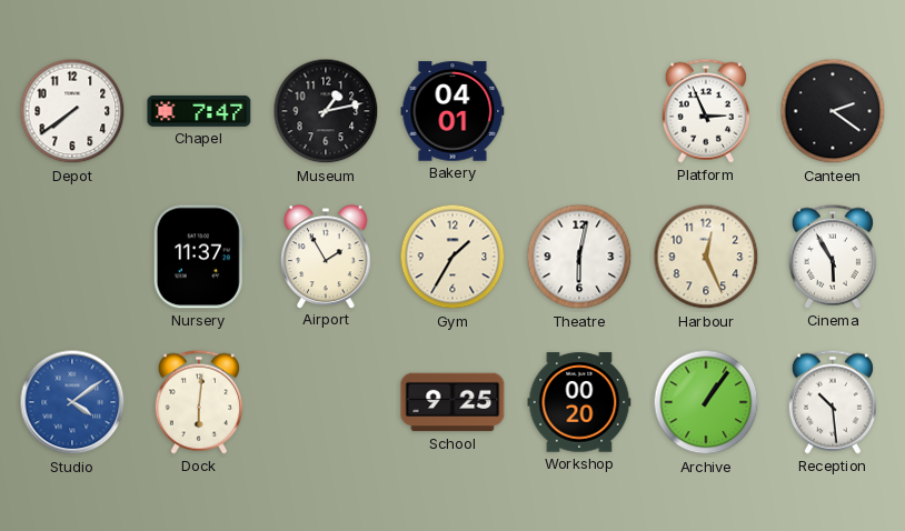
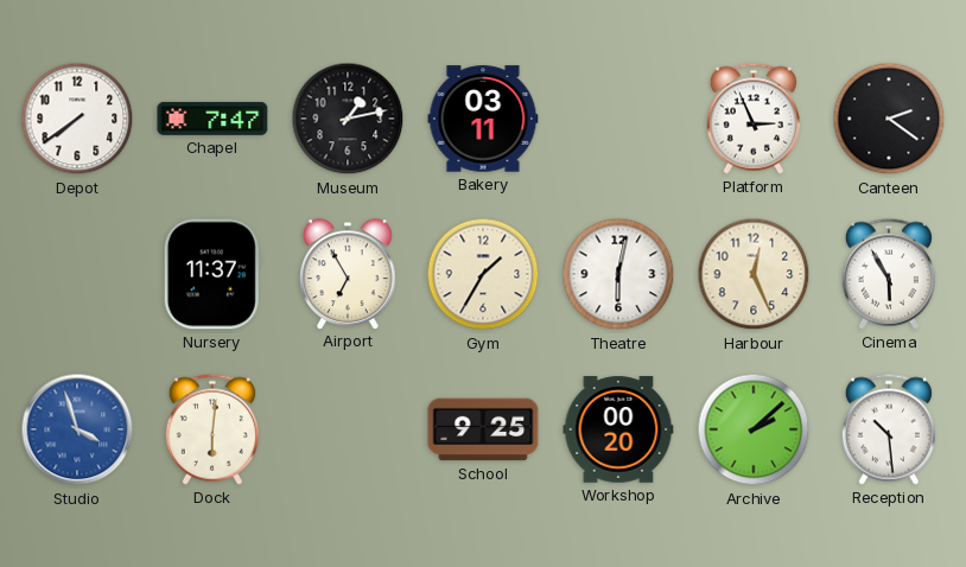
Bakery: 04:01 -> 03:11 (483, 119)
Airport: 1:55 -> 6:55 (348, 274)
Studio: 4:09 -> 3:57 (77, 429)
Archive: 1:06 -> 2:08 (754, 429)
